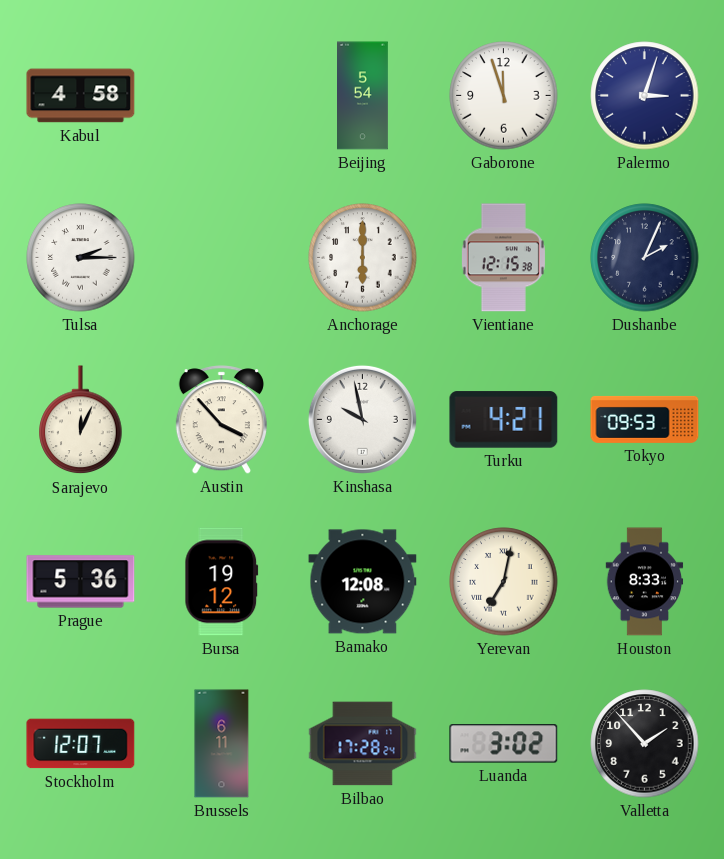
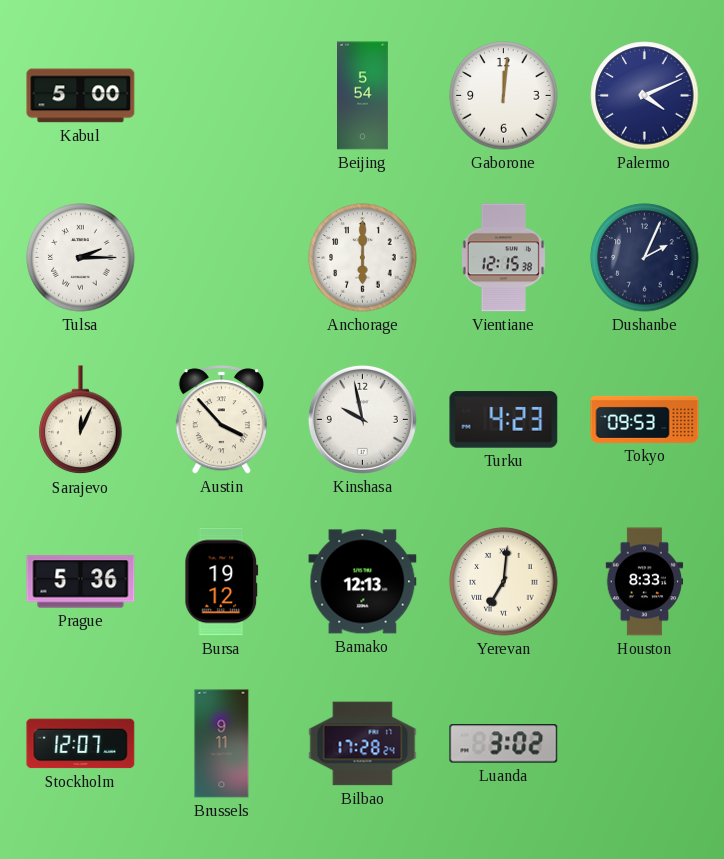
Kabul: 4:58 -> 5:00 (81, 96)
Gaborone: 11:57 -> 12:01 (504, 96)
Palermo: 3:03 -> 4:11 (645, 96)
Turku: 4:21 -> 4:23 (504, 420)
Bamako: 12:08 -> 12:13 (363, 582)
Yerevan: 7:02 -> 7:01 (504, 582)
Brussels: 6:11 -> 9:11 (222, 744)
Valletta: 1:53 -> none (645, 744)
